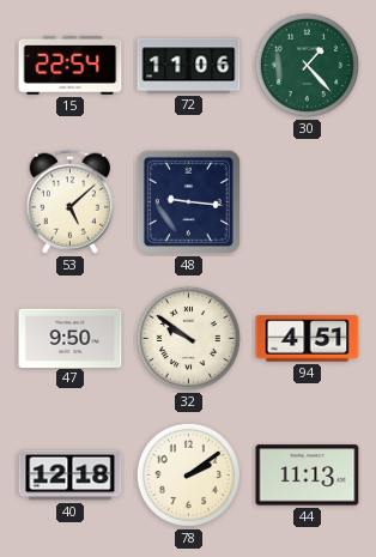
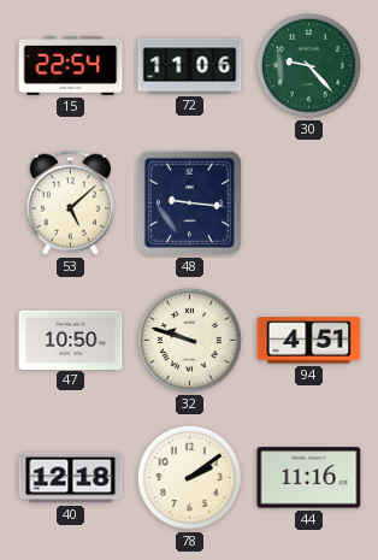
30: 1:23 -> 9:23 (308, 65)
47: 9:50 -> 10:50 (71, 340)
32: 9:51 -> 9:48 (189, 340)
44: 11:13 -> 11:16 (309, 478)
